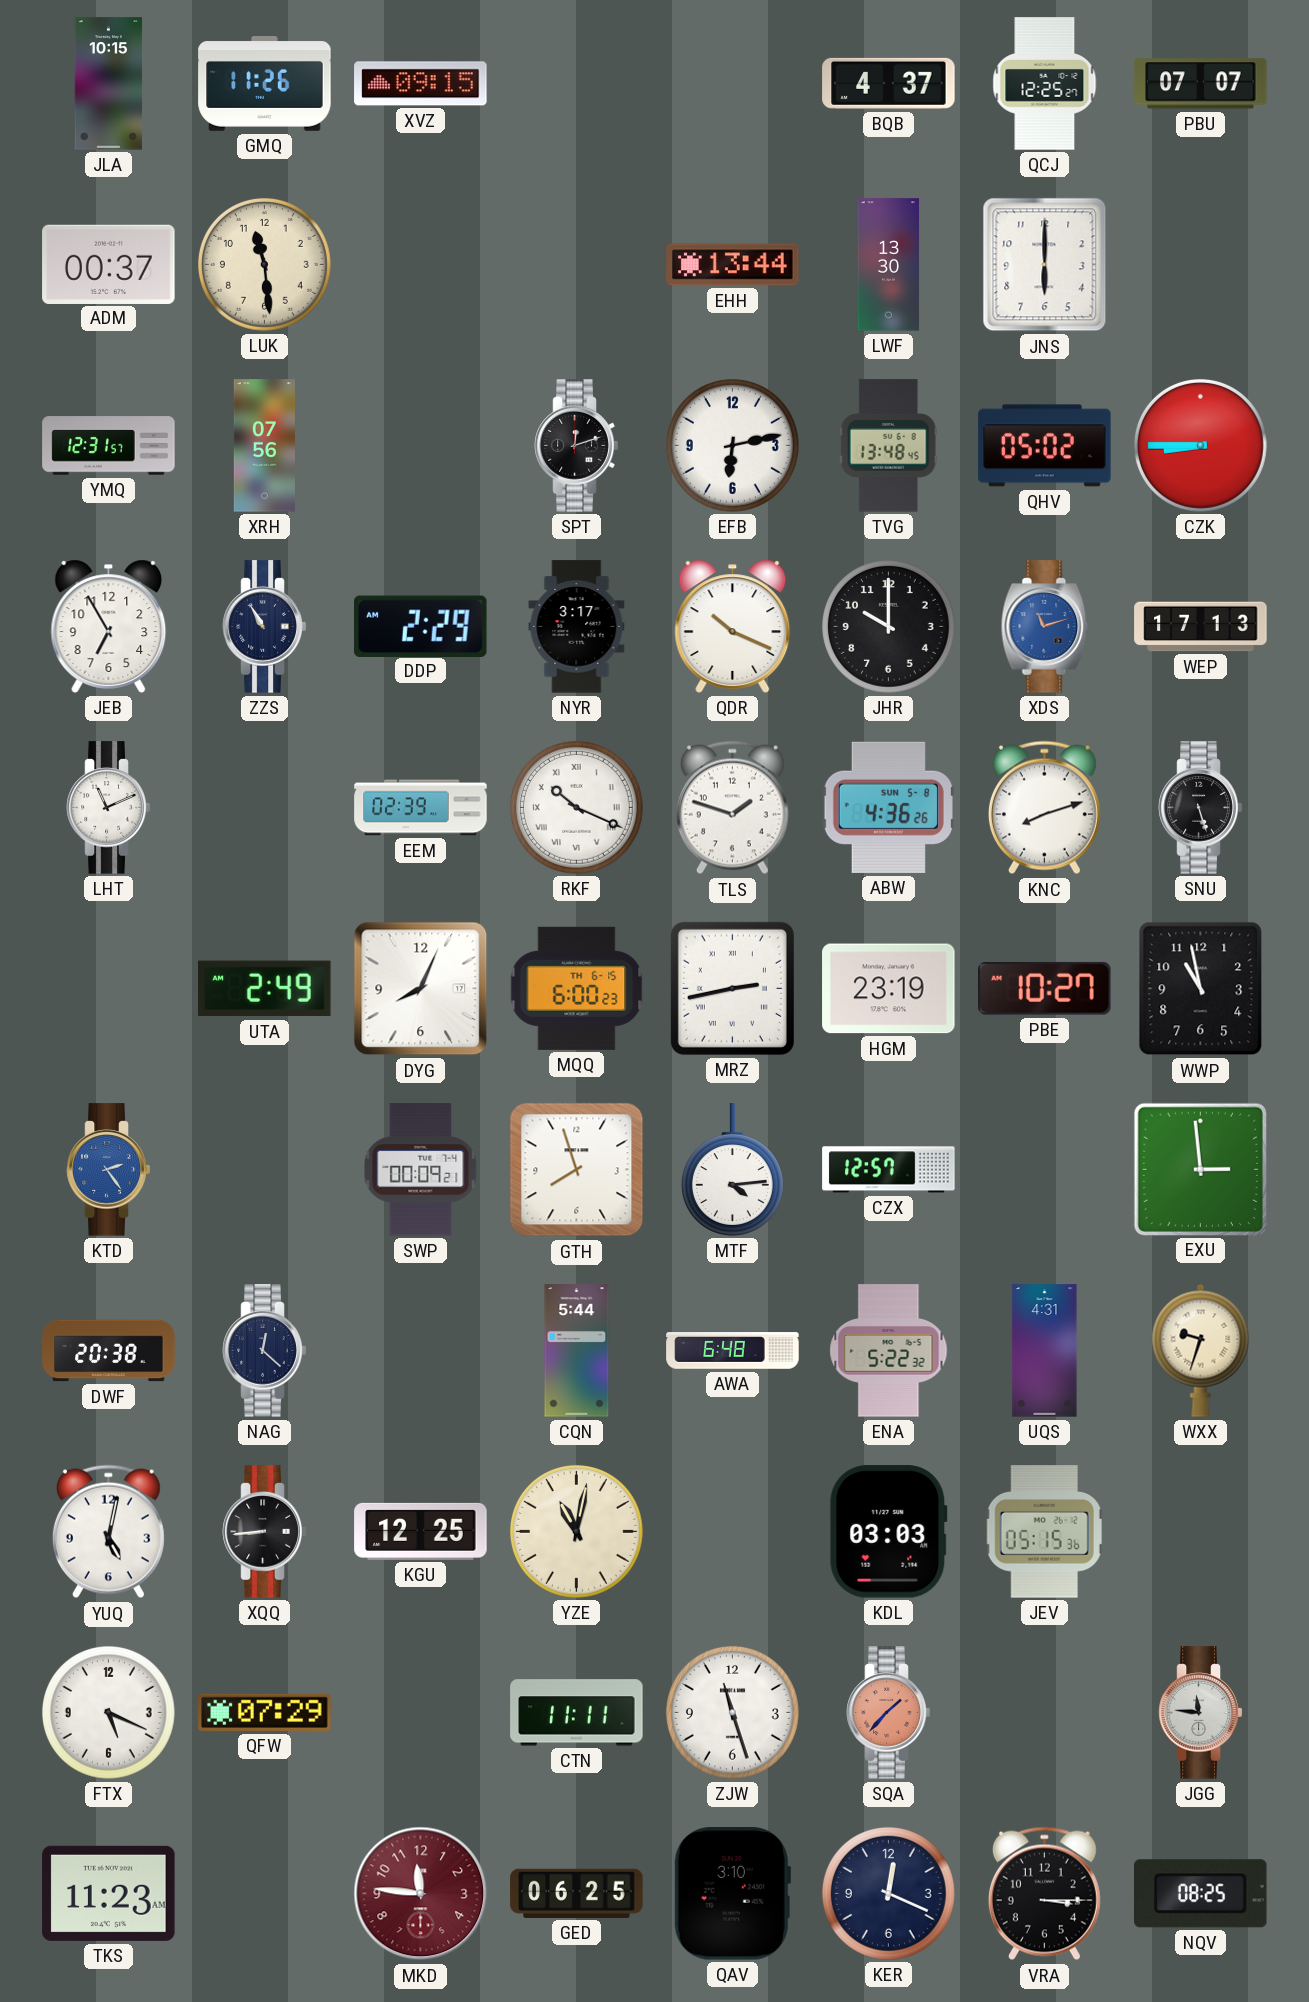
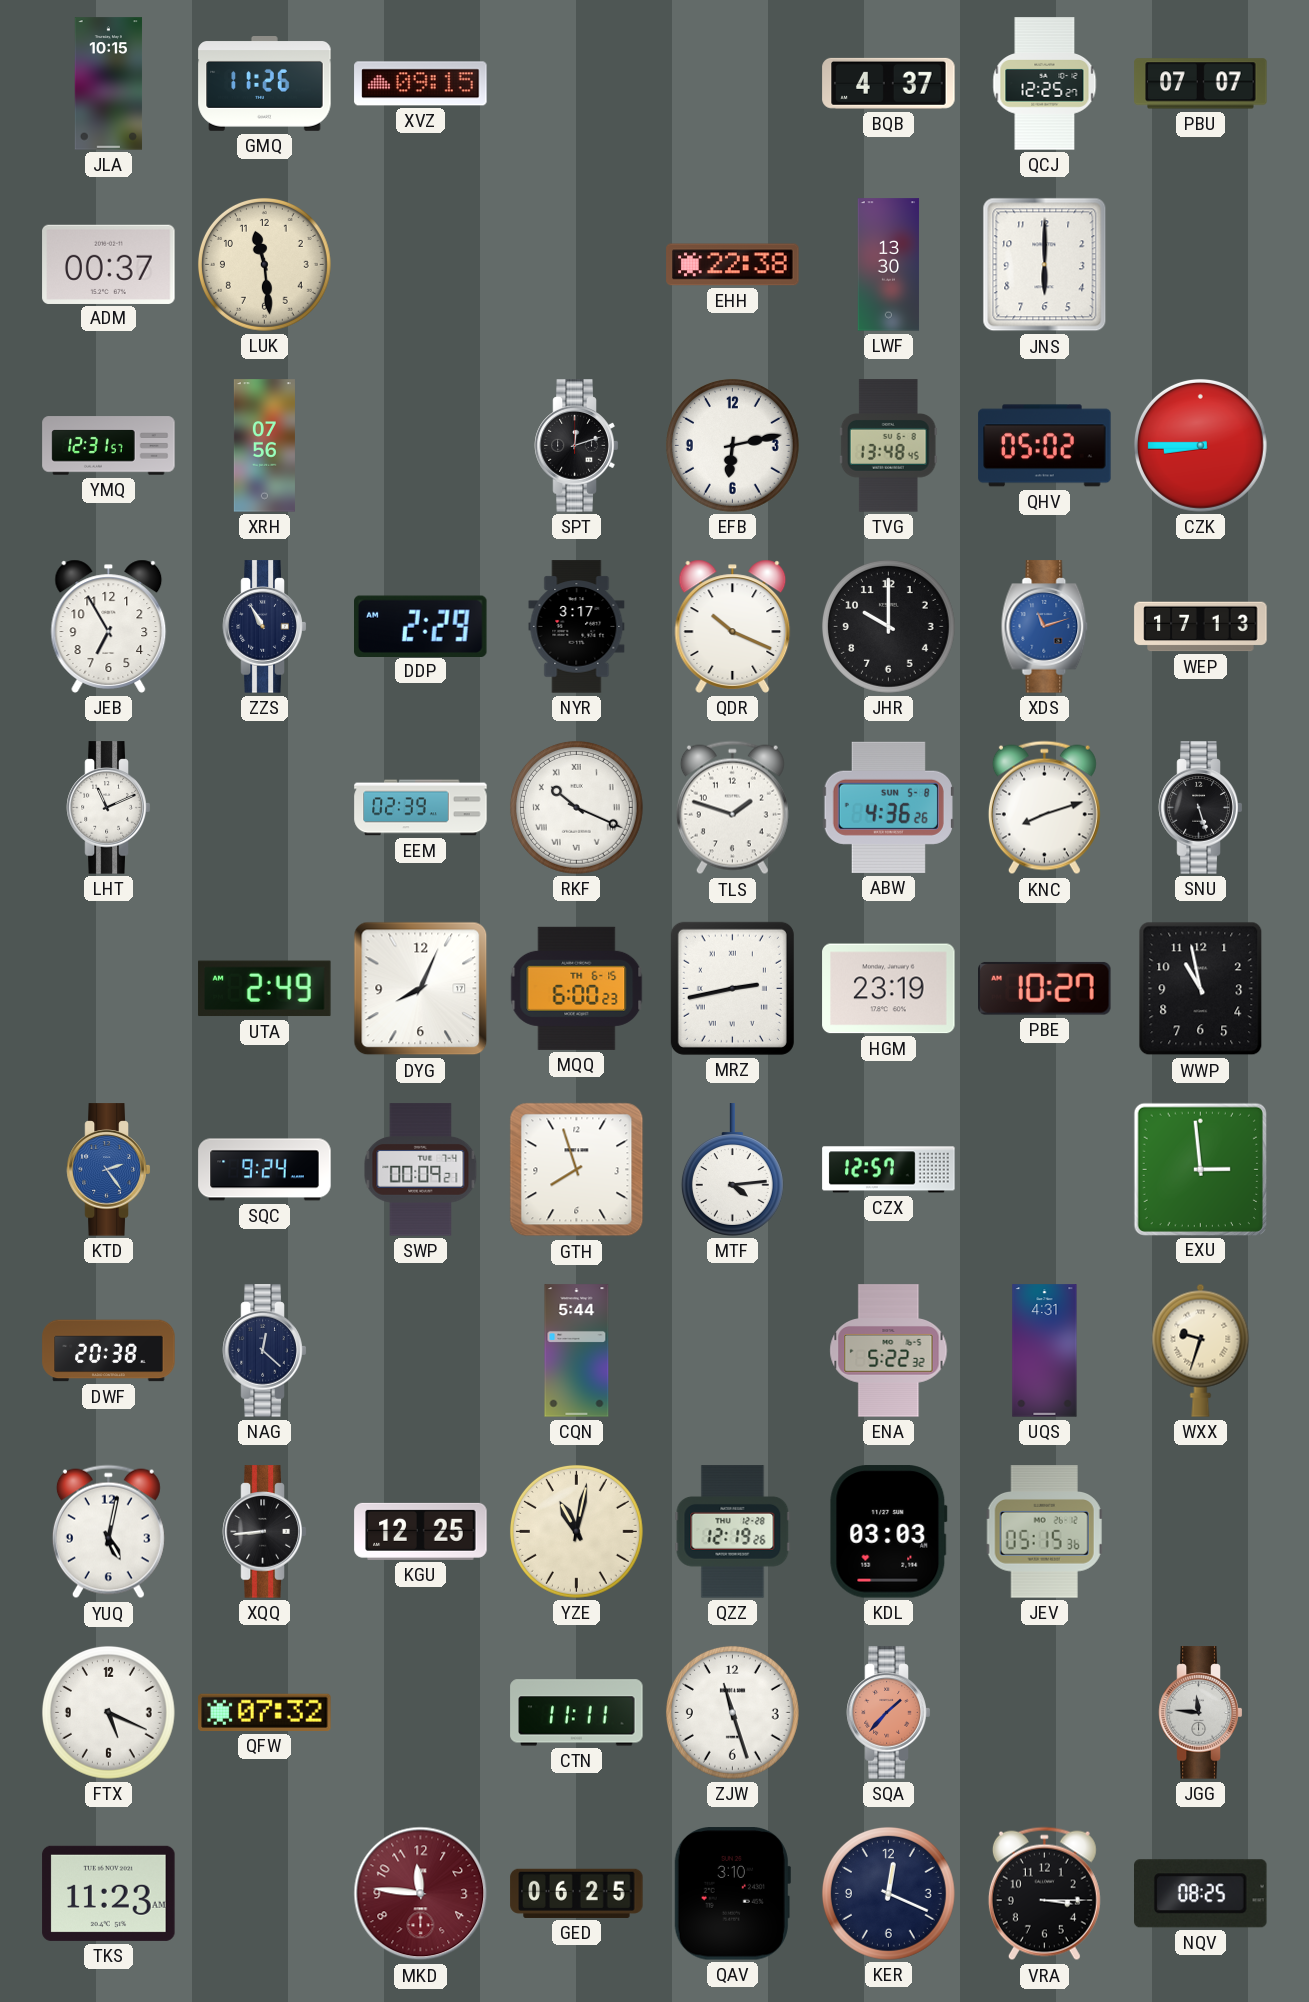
EHH: 13:44 -> 22:38 (733, 265)
SQC: none -> 9:24 (265, 1170)
AWA: 6:48 -> none (733, 1351)
QZZ: none -> 12:19 (733, 1532)
QFW: 07:29 -> 07:32 (265, 1712)
